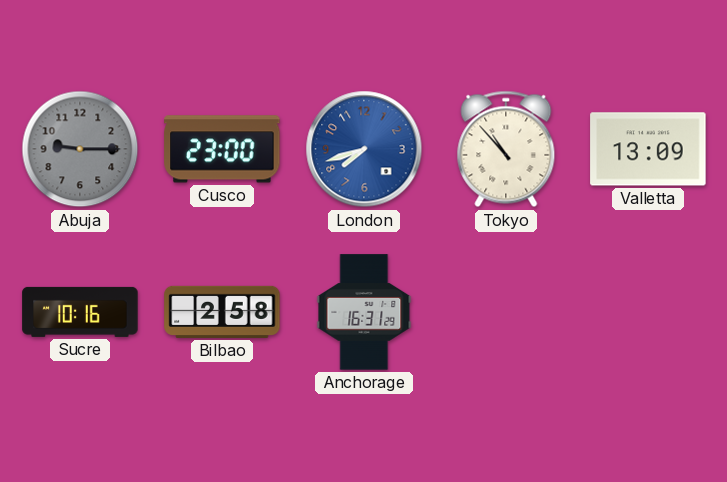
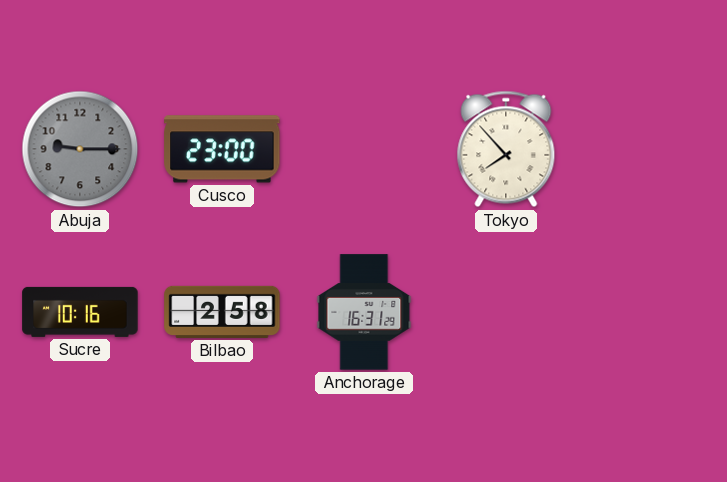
London: 7:42 -> none (364, 149)
Tokyo: 10:53 -> 7:53 (506, 149)
Valletta: 13:09 -> none (648, 149)
